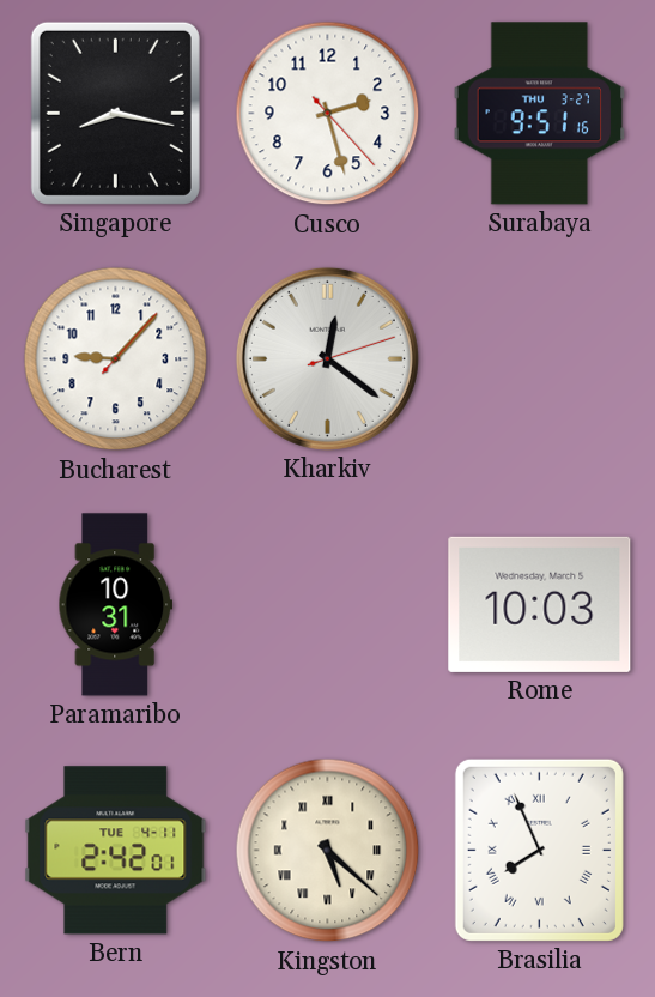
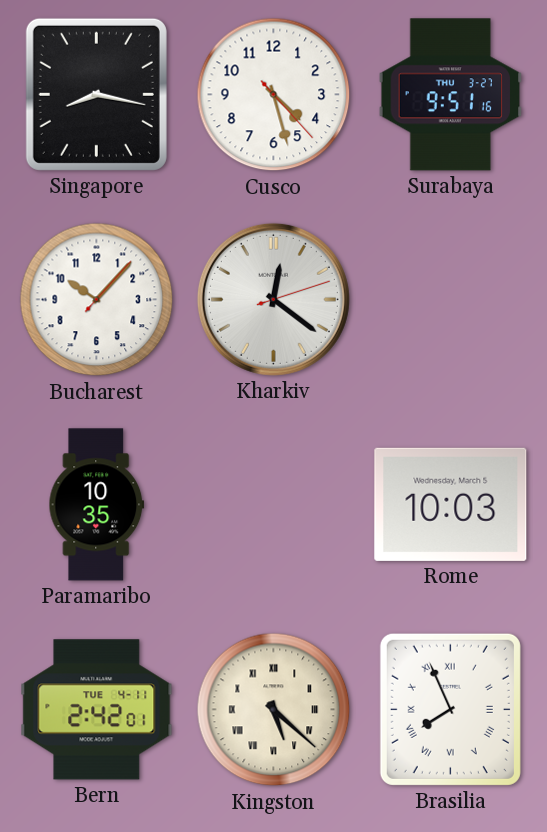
Cusco: 2:27 -> 4:27 (274, 95)
Bucharest: 9:07 -> 10:07 (97, 300)
Paramaribo: 10:31 -> 10:35 (97, 505)
